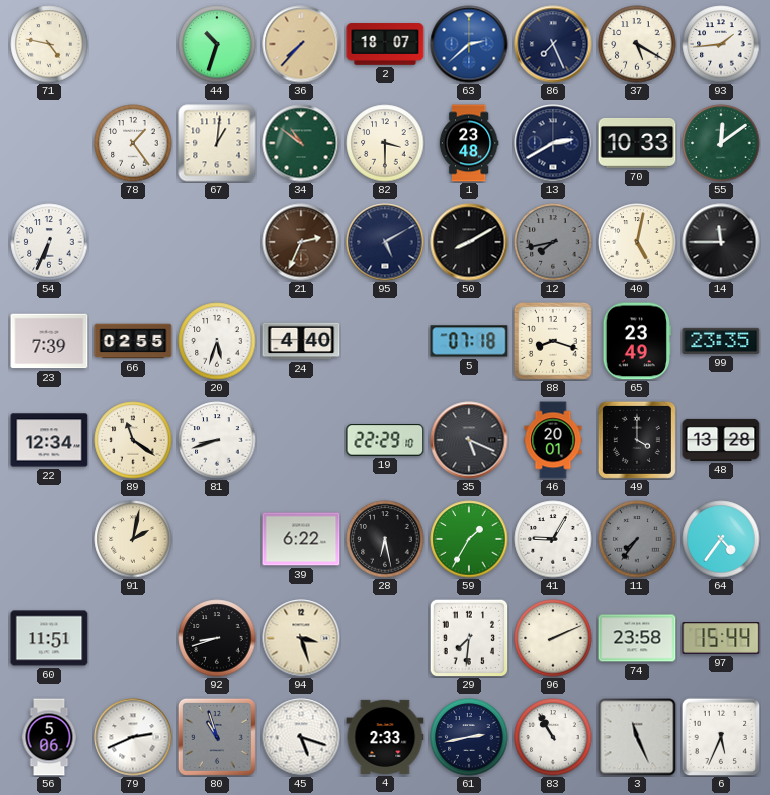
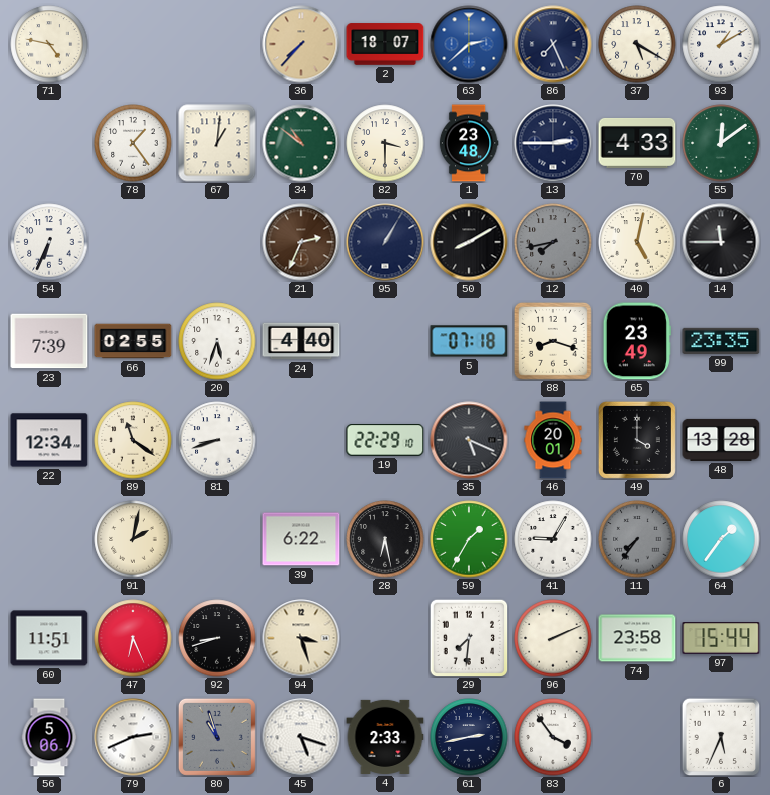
44: 10:33 -> none (217, 44)
93: 1:44 -> 1:10 (721, 44)
13: 2:40 -> 2:45 (553, 143)
70: 10:33 -> 4:33 (637, 143)
95: 5:10 -> 1:05 (385, 242)
64: 4:36 -> 1:36 (721, 539)
47: none -> 6:26 (133, 638)
83: 10:55 -> 3:54 (553, 737)
3: 11:26 -> none (637, 737)
